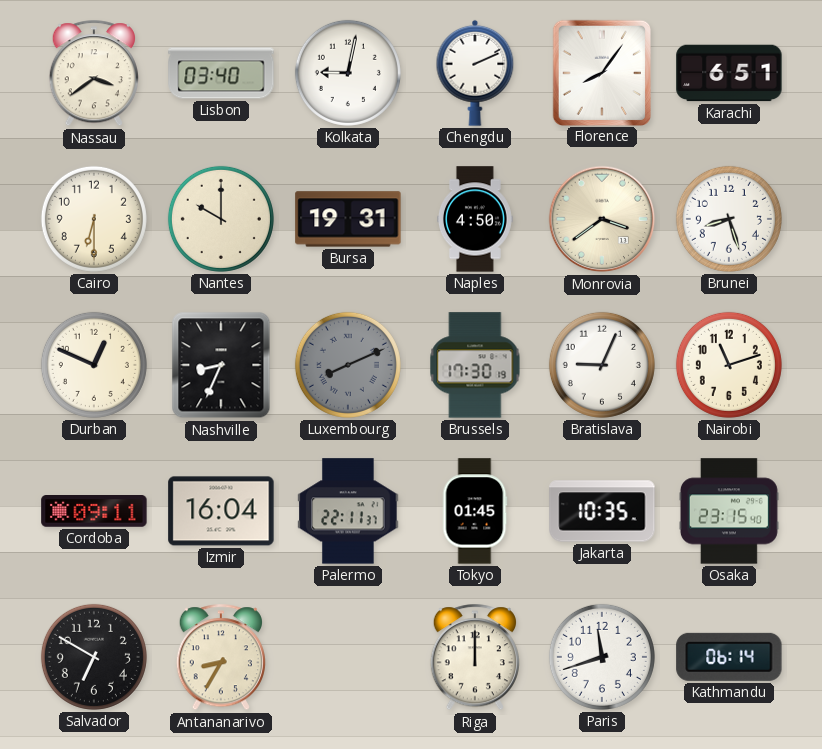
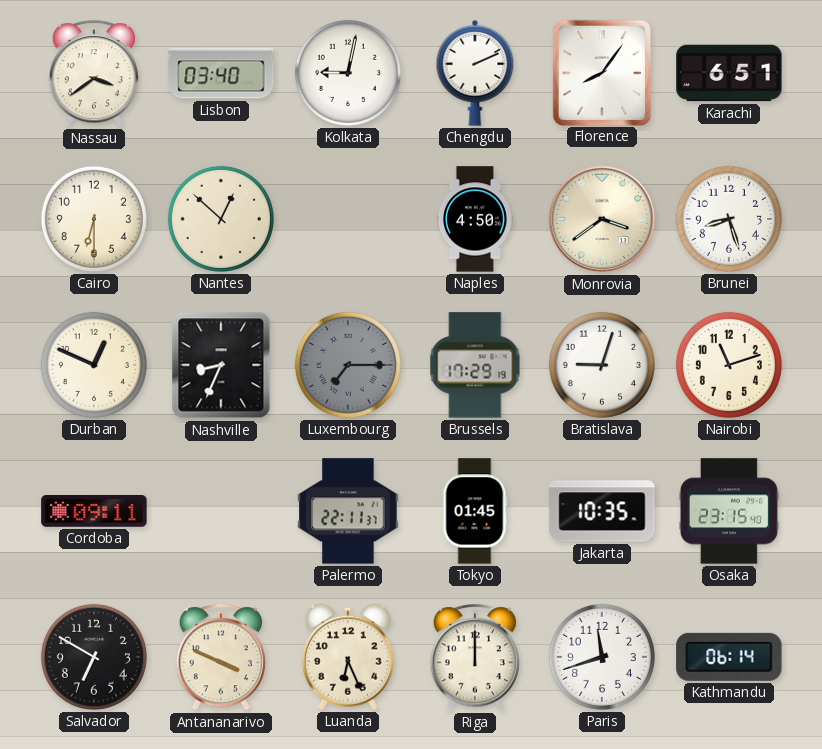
Nantes: 10:00 -> 12:52 (221, 219)
Bursa: 19:31 -> none (348, 219)
Luxembourg: 8:11 -> 7:15 (348, 365)
Brussels: 17:30 -> 17:29 (475, 365)
Bratislava: 9:04 -> 9:03 (602, 365)
Izmir: 16:04 -> none (221, 511)
Antananarivo: 8:35 -> 3:49 (221, 658)
Luanda: none -> 6:26 (348, 657)
